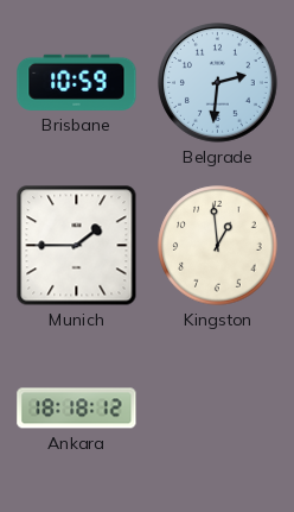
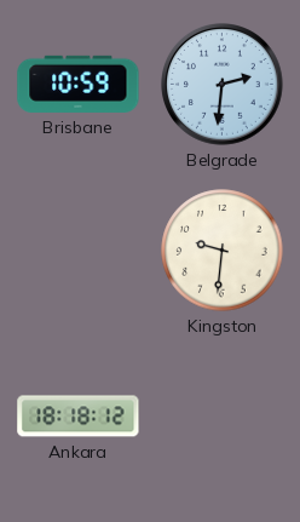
Munich: 1:45 -> none (77, 246)
Kingston: 12:59 -> 9:31 (223, 251)
